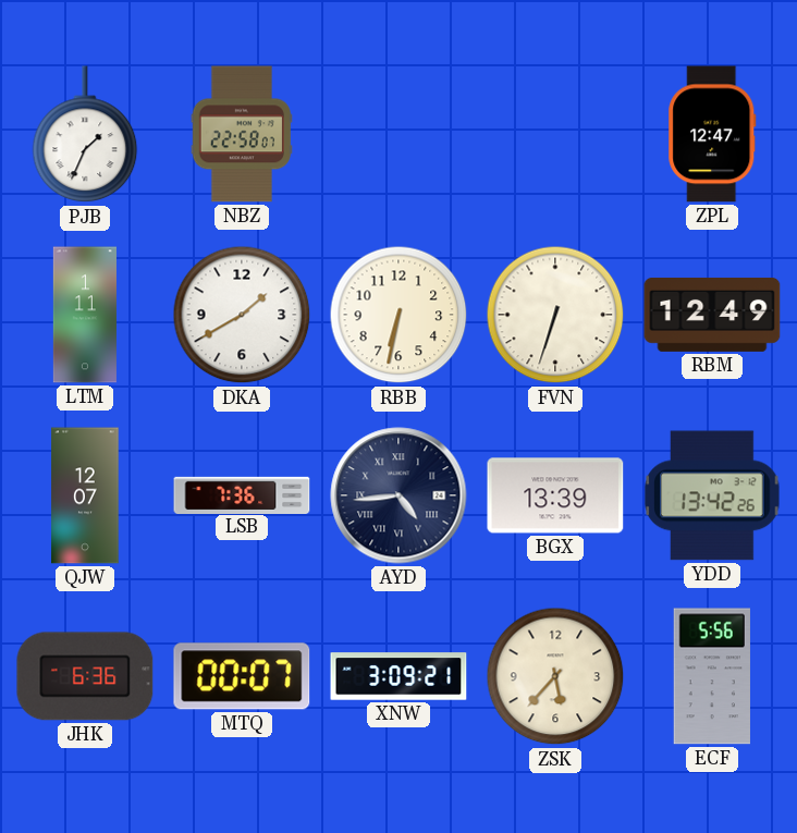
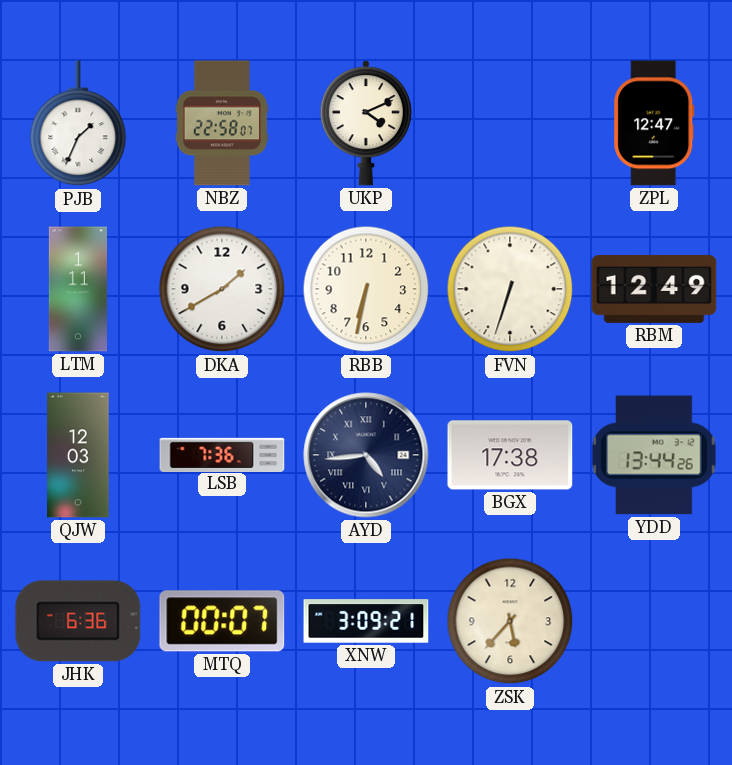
UKP: none -> 4:11 (366, 123)
QJW: 12:07 -> 12:03 (78, 455)
BGX: 13:39 -> 17:38 (510, 455)
YDD: 13:42 -> 13:44 (654, 455)
ECF: 5:56 -> none (712, 676)
